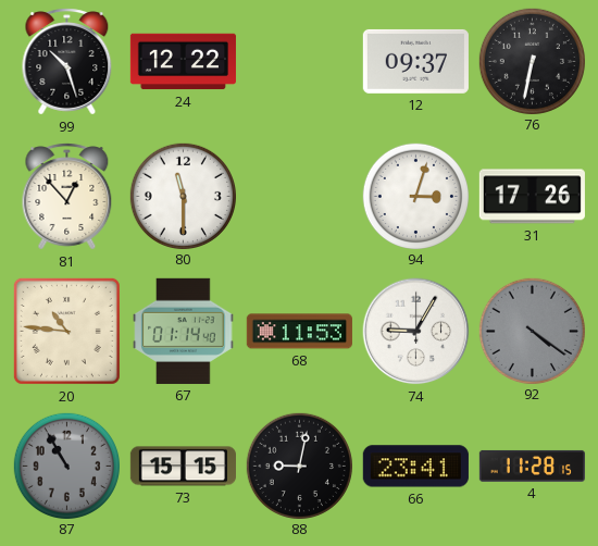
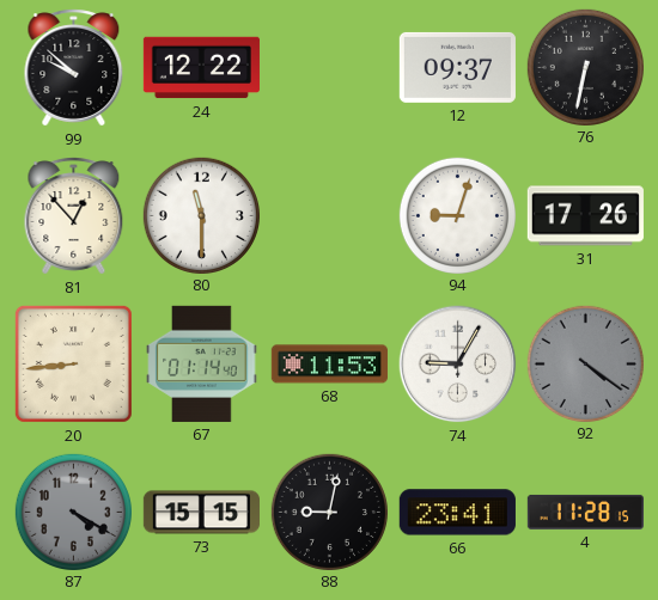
99: 10:27 -> 9:52 (74, 68)
94: 3:03 -> 9:03 (457, 215)
20: 10:46 -> 8:44 (73, 363)
87: 10:55 -> 4:20 (73, 512)
